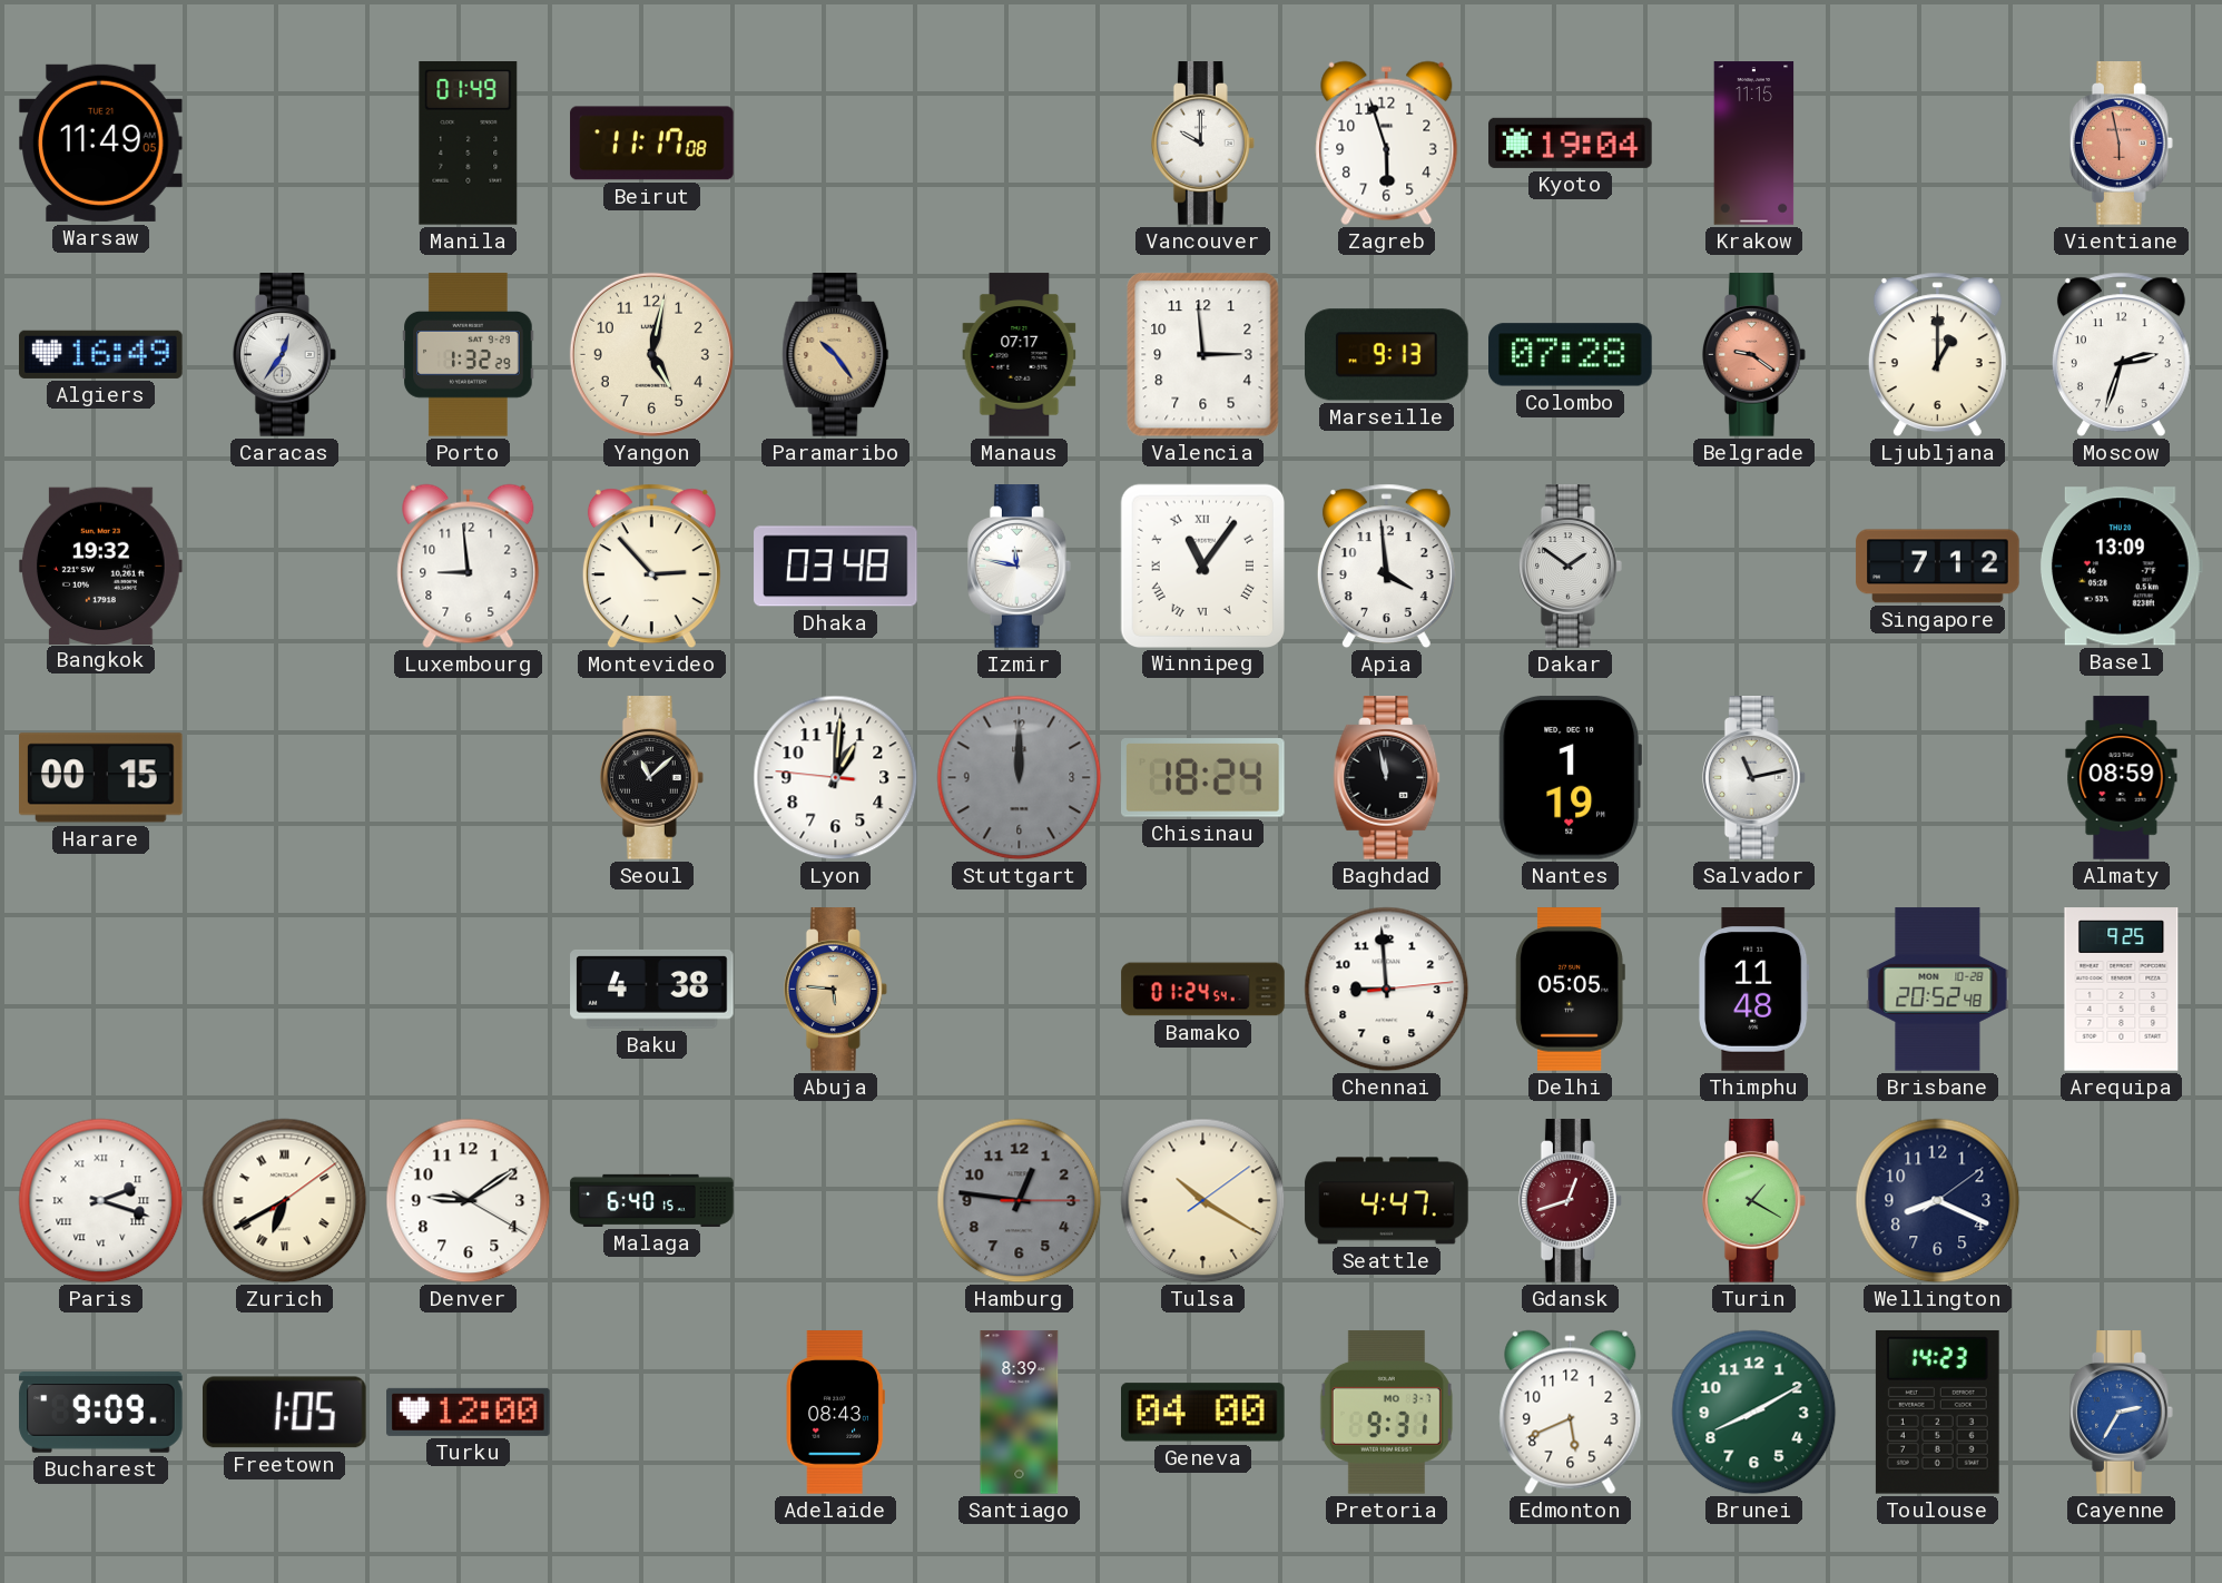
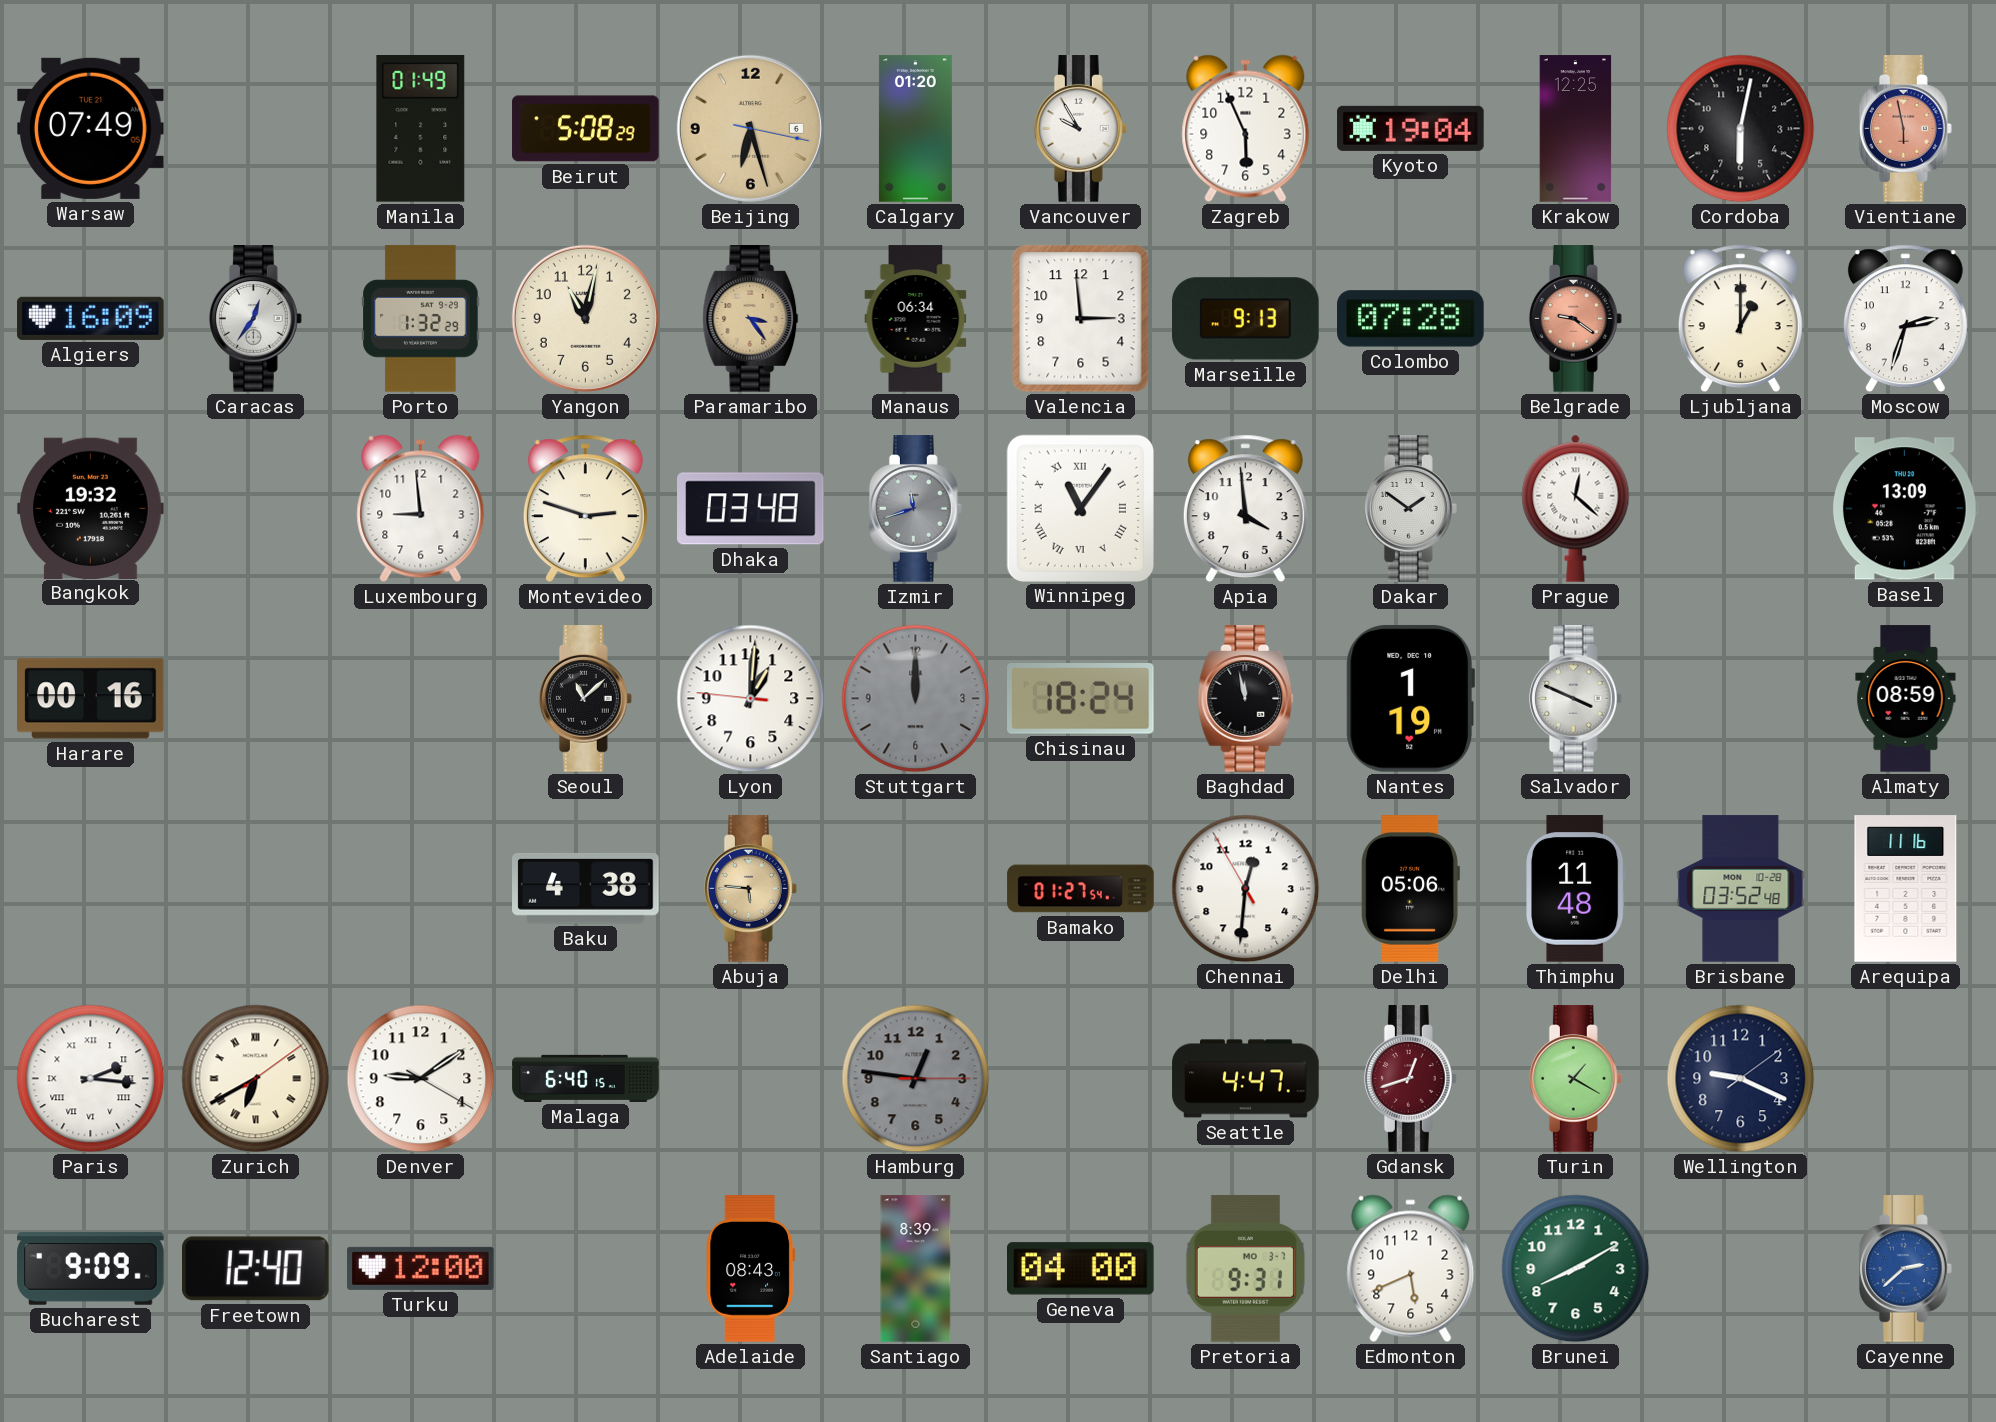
Warsaw: 11:49 -> 07:49 (91, 128)
Beirut: 11:17 -> 5:08 (586, 129)
Beijing: none -> 6:27 (750, 128)
Calgary: none -> 01:20 (915, 129)
Vancouver: 10:00 -> 9:55 (1080, 129)
Zagreb: 5:57 -> 5:56 (1246, 129)
Krakow: 11:15 -> 12:25 (1576, 129)
Cordoba: none -> 6:02 (1741, 129)
Algiers: 16:49 -> 16:09 (91, 318)
Yangon: 5:02 -> 11:02 (585, 318)
Paramaribo: 10:24 -> 3:24 (751, 319)
Manaus: 07:17 -> 06:34 (916, 319)
Montevideo: 2:53 -> 2:48 (585, 509)
Izmir: 11:47 -> 11:42 (915, 509)
Izmir dial: white -> grey (915, 509)
Prague: none -> 12:22 (1576, 508)
Singapore: 7:12 -> none (1938, 567)
Harare: 00:15 -> 00:16 (91, 699)
Salvador: 11:13 -> 3:49 (1575, 699)
Bamako: 01:24 -> 01:27 (1081, 889)
Chennai: 8:59 -> 12:30 (1246, 889)
Delhi: 05:05 -> 05:06 (1410, 889)
Brisbane: 20:52 -> 03:52 (1741, 889)
Arequipa: 9:25 -> 11:16 (1906, 889)
Paris: 2:18 -> 2:16 (91, 1079)
Tulsa: 10:20 -> none (1203, 1201)
Wellington: 8:19 -> 9:19 (1741, 1079)
Freetown: 1:05 -> 12:40 (256, 1269)
Toulouse: 14:23 -> none (1937, 1412)
Cayenne: 2:35 -> 2:38 (1905, 1269)
